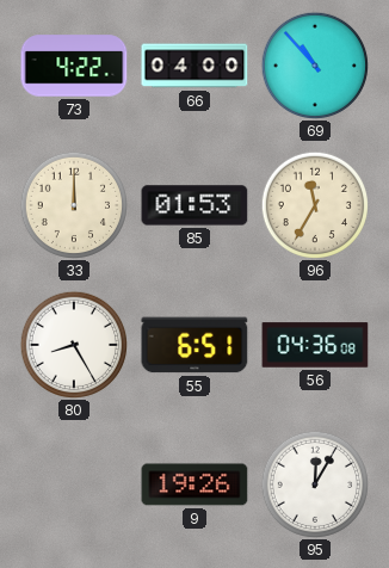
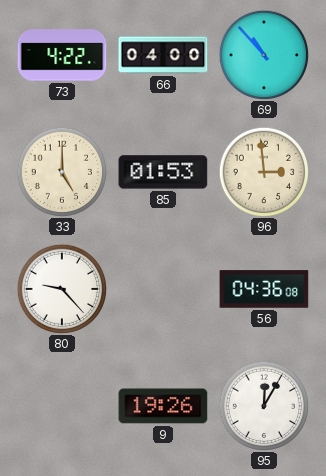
33: 12:00 -> 5:00 (61, 171)
96: 11:35 -> 2:59 (263, 171)
80: 8:25 -> 9:23 (61, 288)
55: 6:51 -> none (194, 345)
